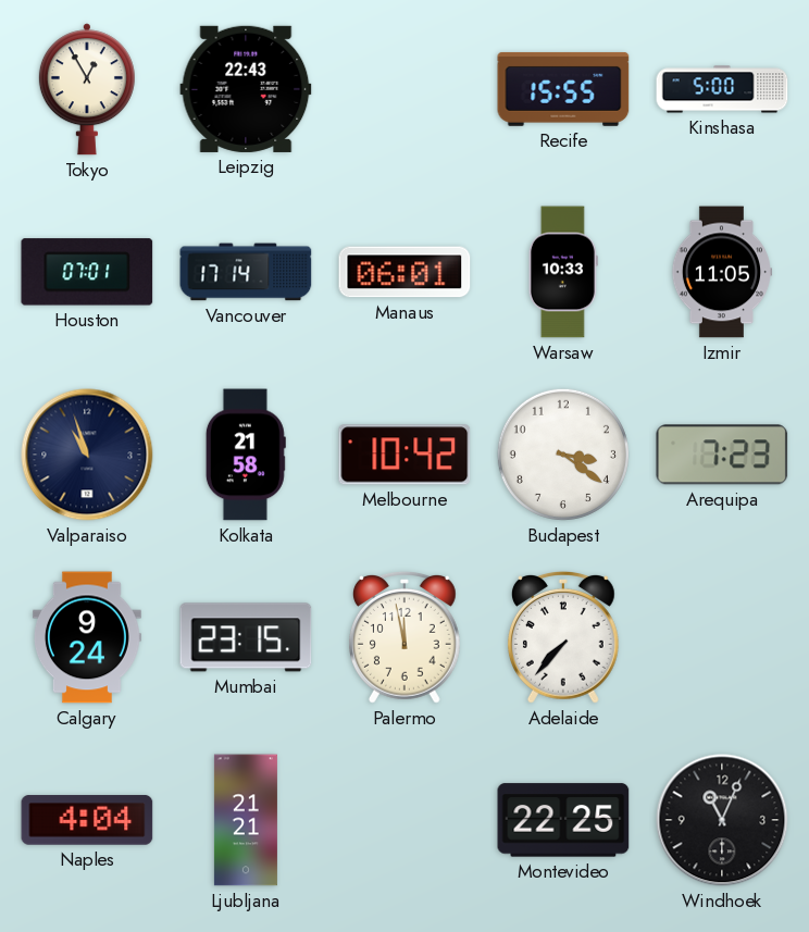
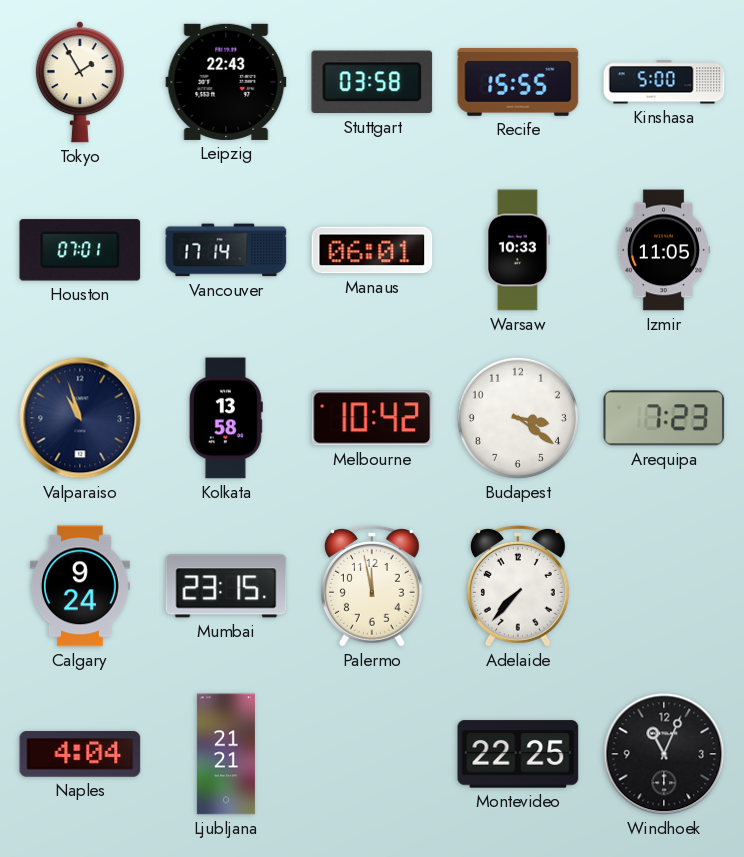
Tokyo: 12:55 -> 1:55 (80, 82)
Stuttgart: none -> 03:58 (372, 82)
Kolkata: 21:58 -> 13:58 (226, 418)
